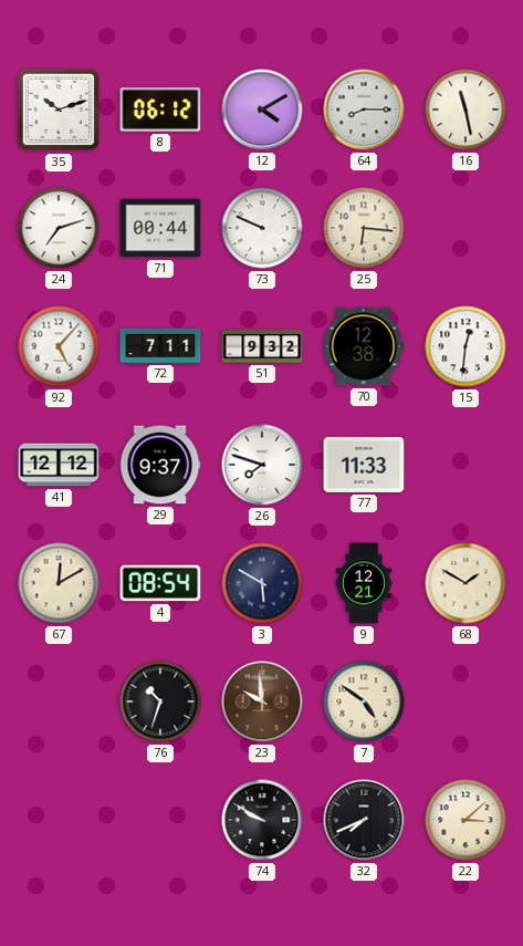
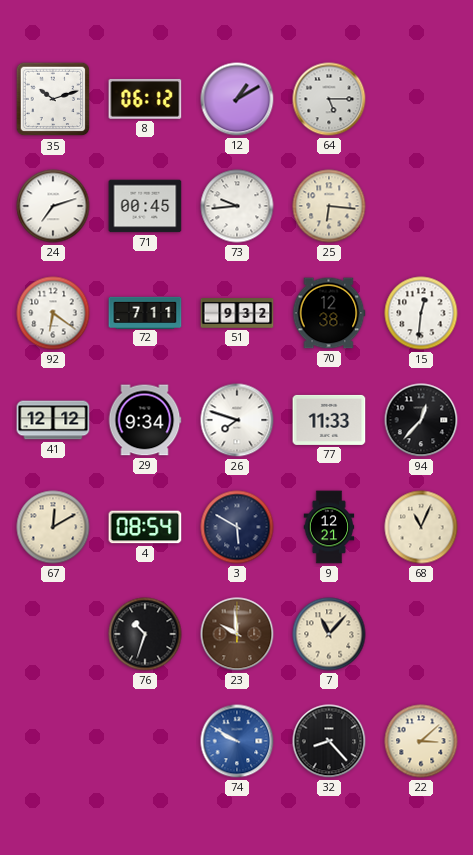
12: 4:10 -> 1:10 (237, 99)
64: 8:15 -> 5:15 (329, 99)
16: 11:28 -> none (466, 110)
71: 00:44 -> 00:45 (145, 206)
73: 9:49 -> 9:44 (237, 206)
92: 5:07 -> 6:21 (53, 313)
29: 9:37 -> 9:34 (145, 420)
94: none -> 12:37 (421, 420)
68: 1:50 -> 11:04 (421, 527)
7: 4:51 -> 11:07 (329, 634)
74 dial: black -> blue (237, 741)
32: 7:41 -> 8:23 (329, 741)
